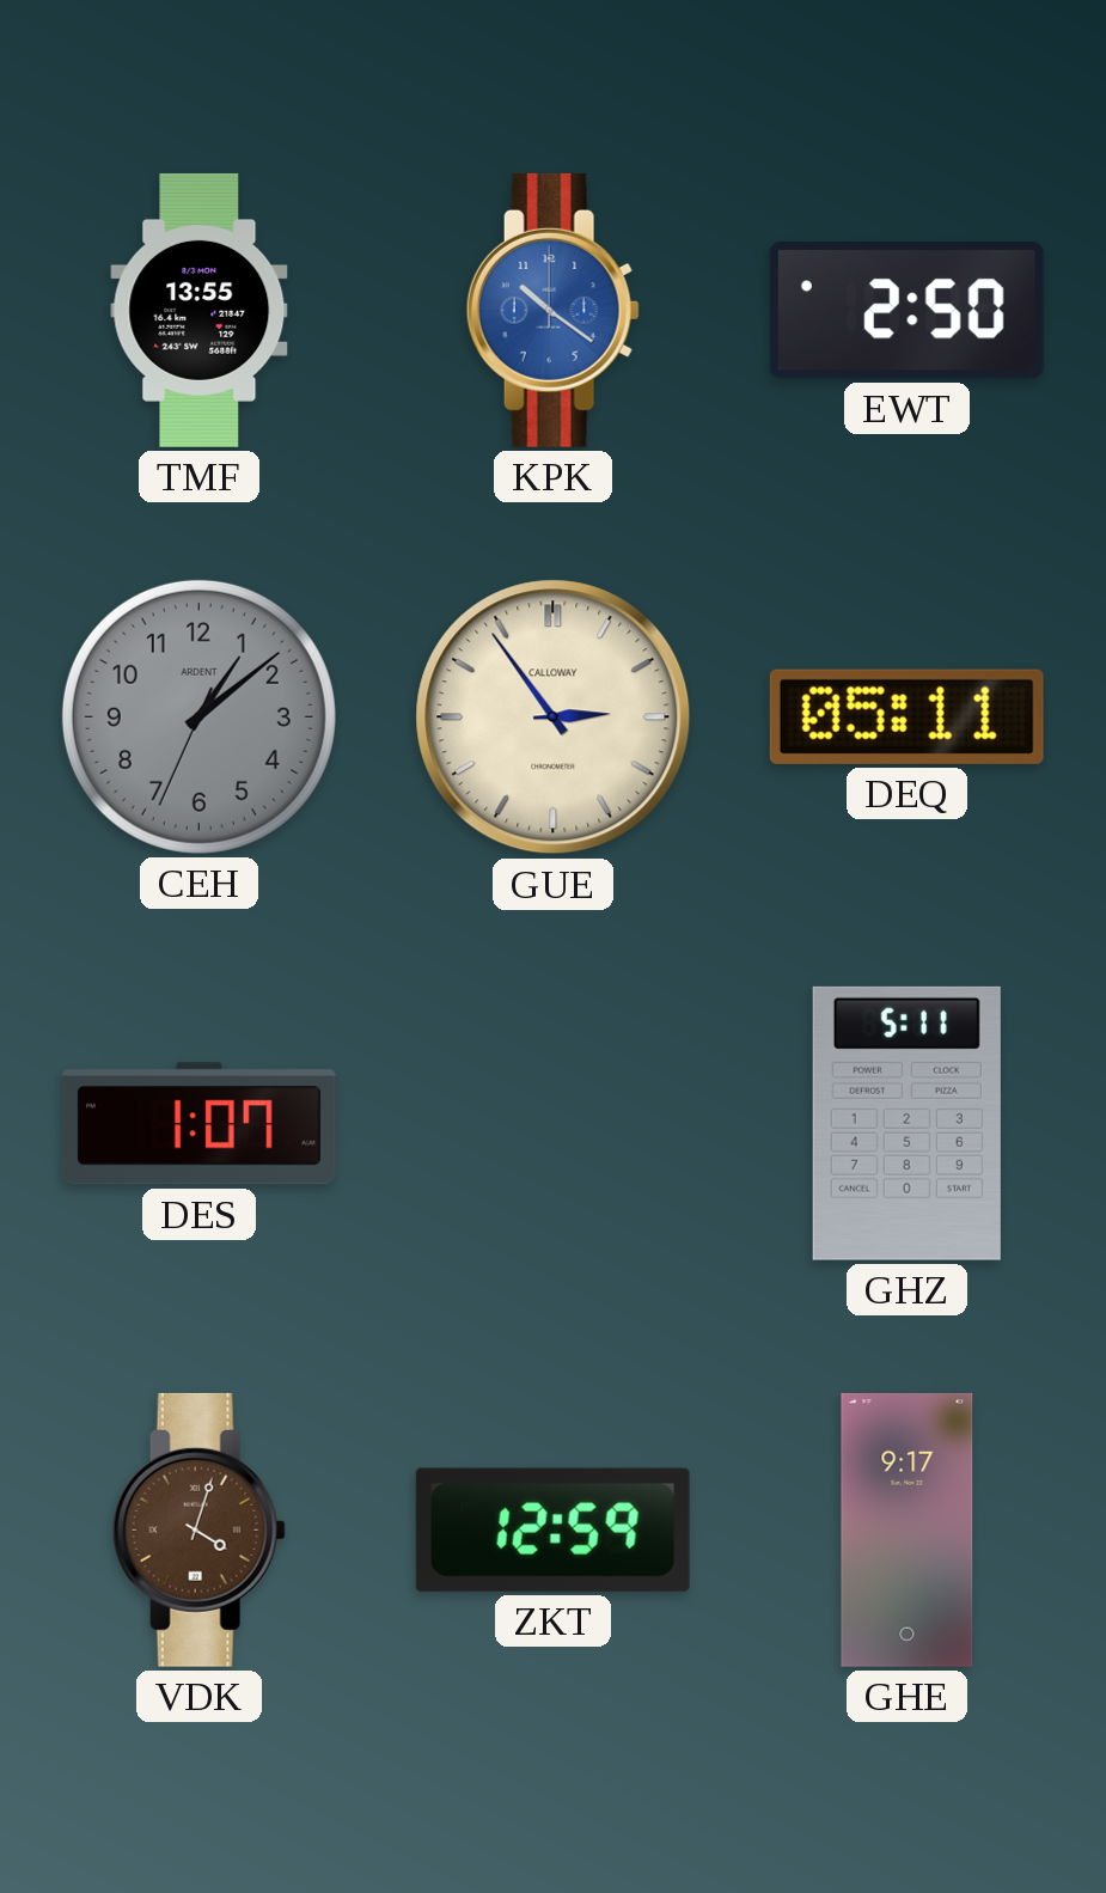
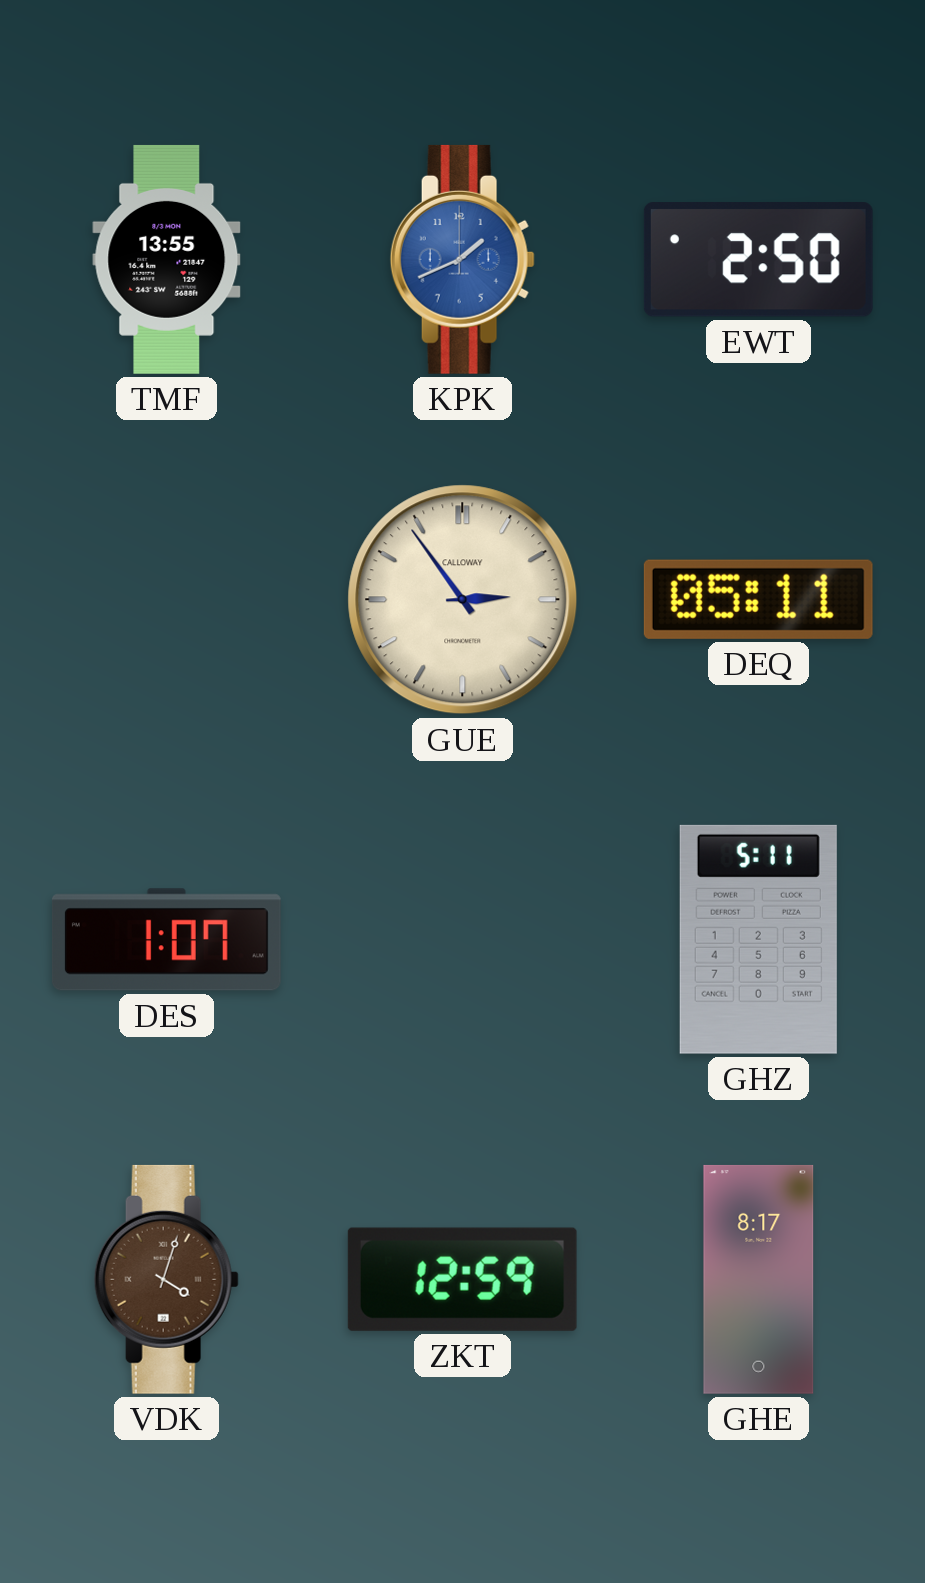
KPK: 10:21 -> 1:41 (462, 259)
CEH: 1:08 -> none (198, 716)
GHE: 9:17 -> 8:17 (759, 1279)
